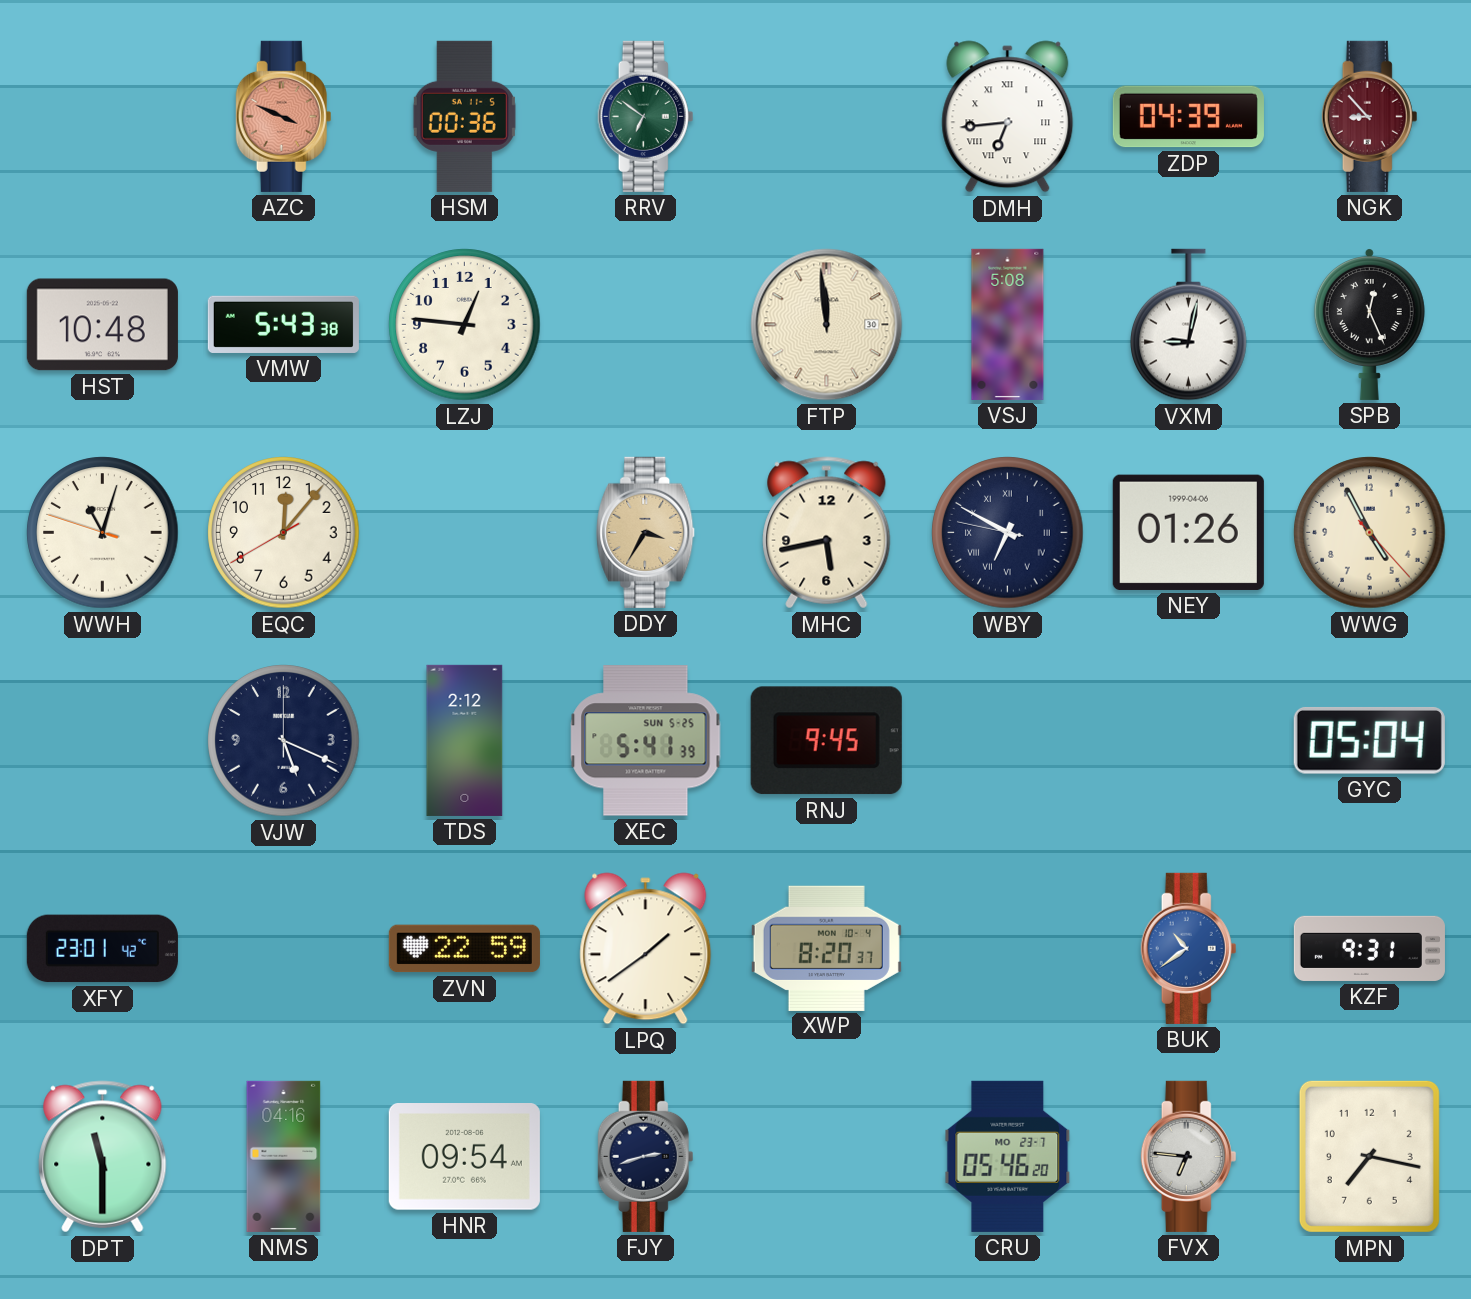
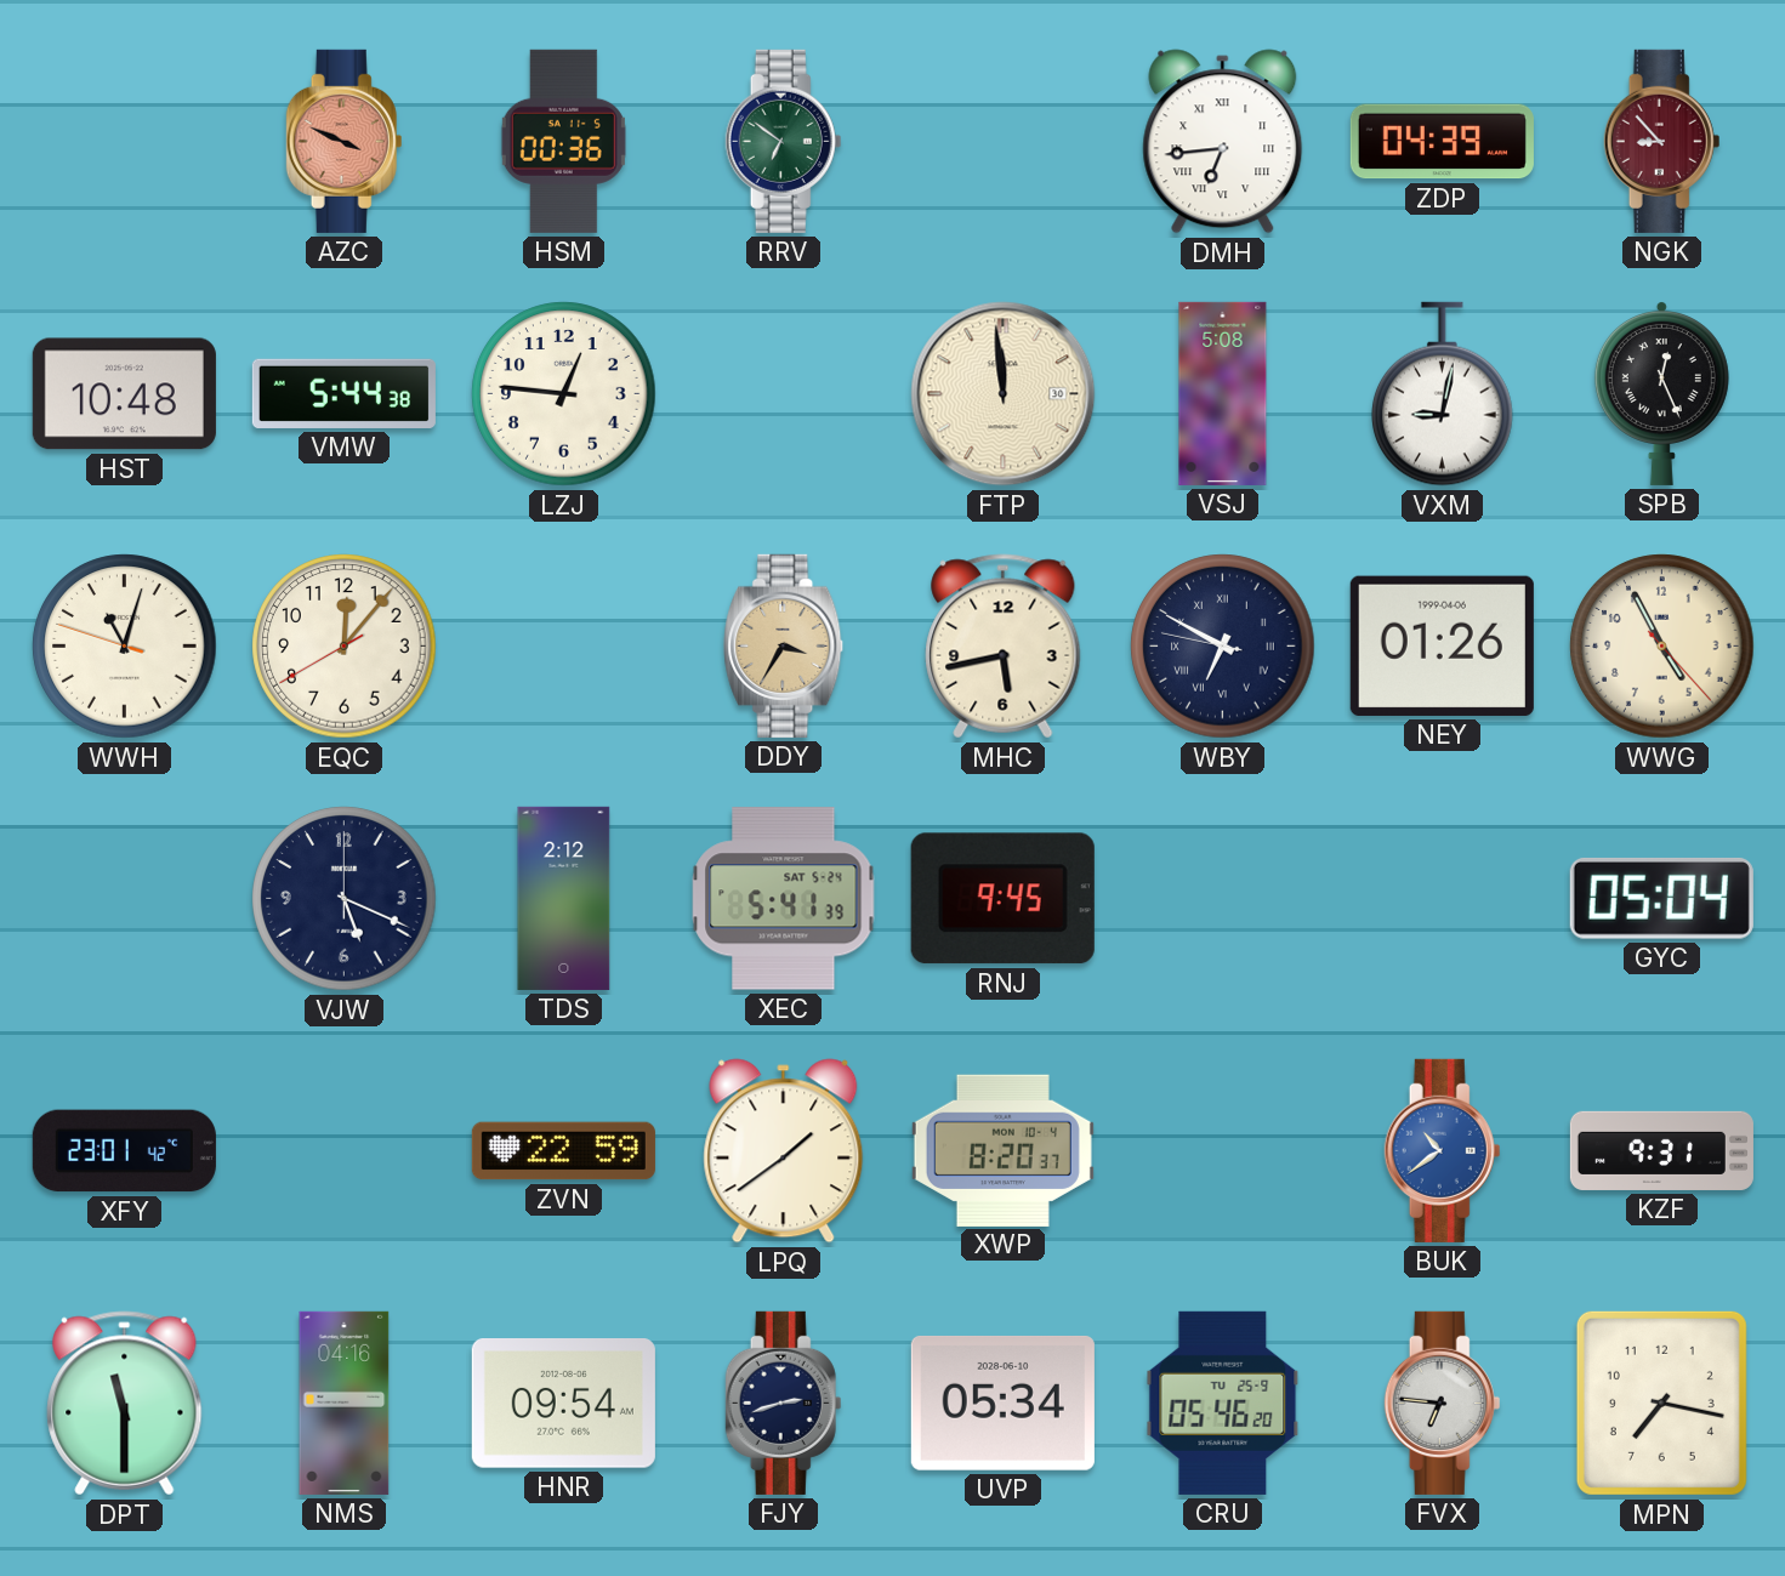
VMW: 5:43 -> 5:44 (343, 393)
XEC date: SUN 5-25 -> SAT 5-24 (784, 899)
UVP: none -> 05:34 (1002, 1403)
CRU date: MO 23-7 -> TU 25-9 (1223, 1403)
